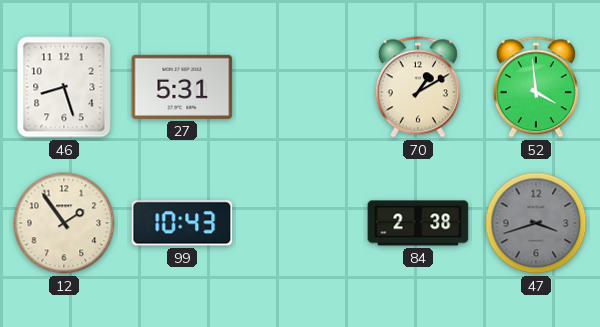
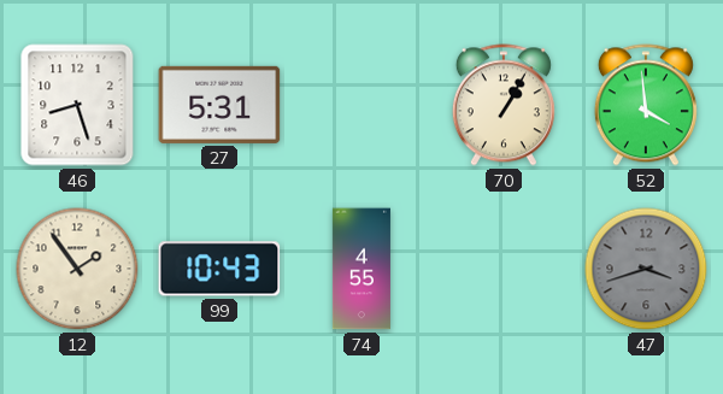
70: 1:10 -> 1:05 (504, 105)
74: none -> 4:55 (361, 269)
84: 2:38 -> none (418, 223)
